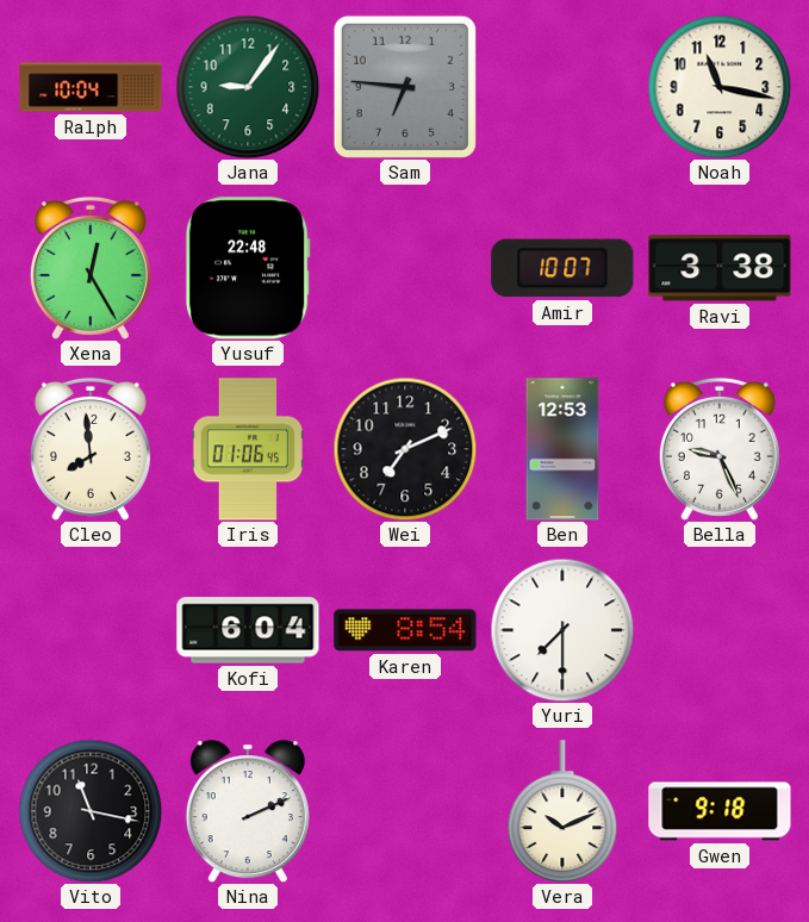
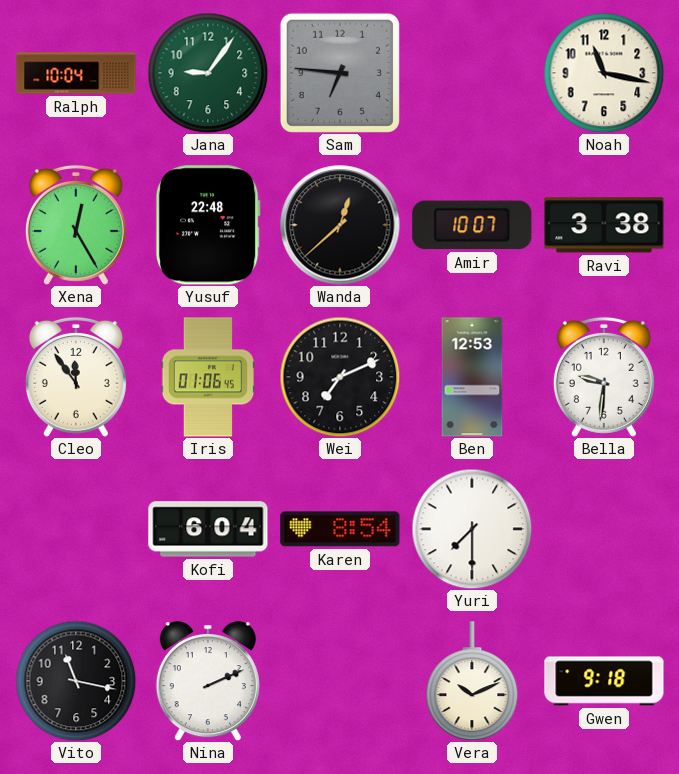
Wanda: none -> 12:38 (340, 225)
Cleo: 7:59 -> 11:54 (76, 377)
Bella: 9:26 -> 9:31 (604, 377)
